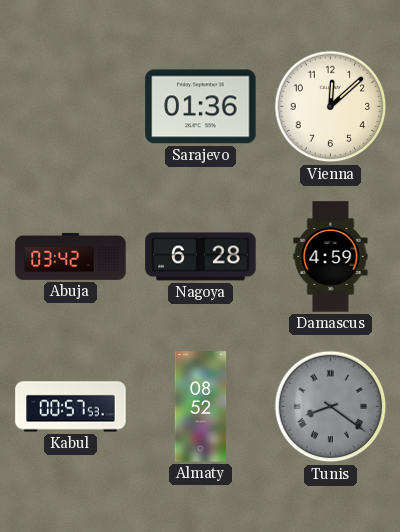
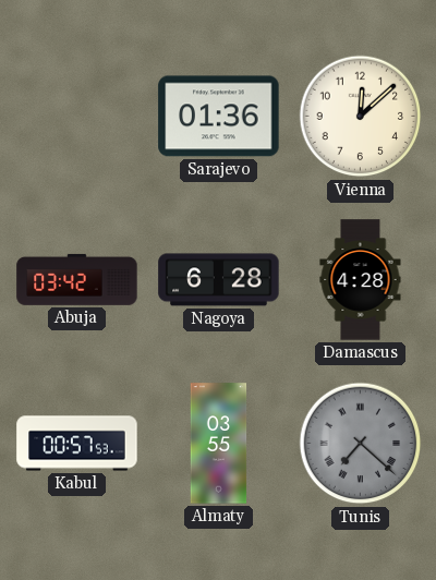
Damascus: 4:59 -> 4:28 (361, 280)
Almaty: 08:52 -> 03:55 (219, 444)
Tunis: 8:21 -> 7:22 (361, 444)
